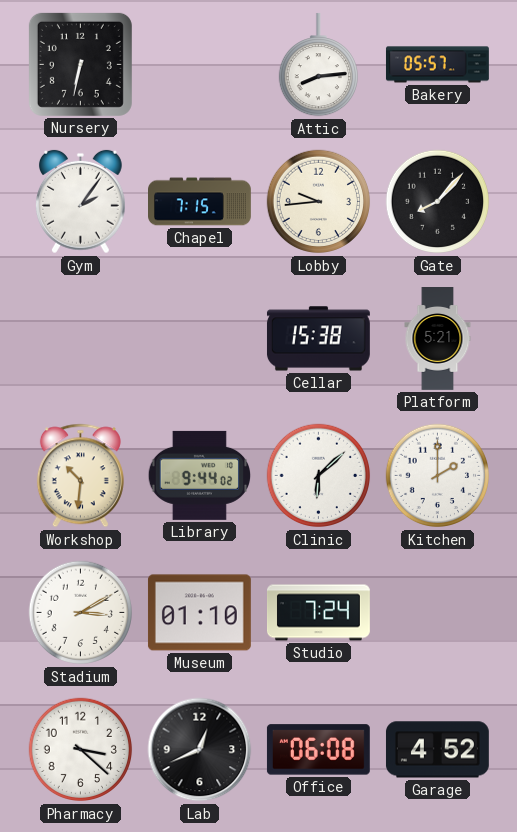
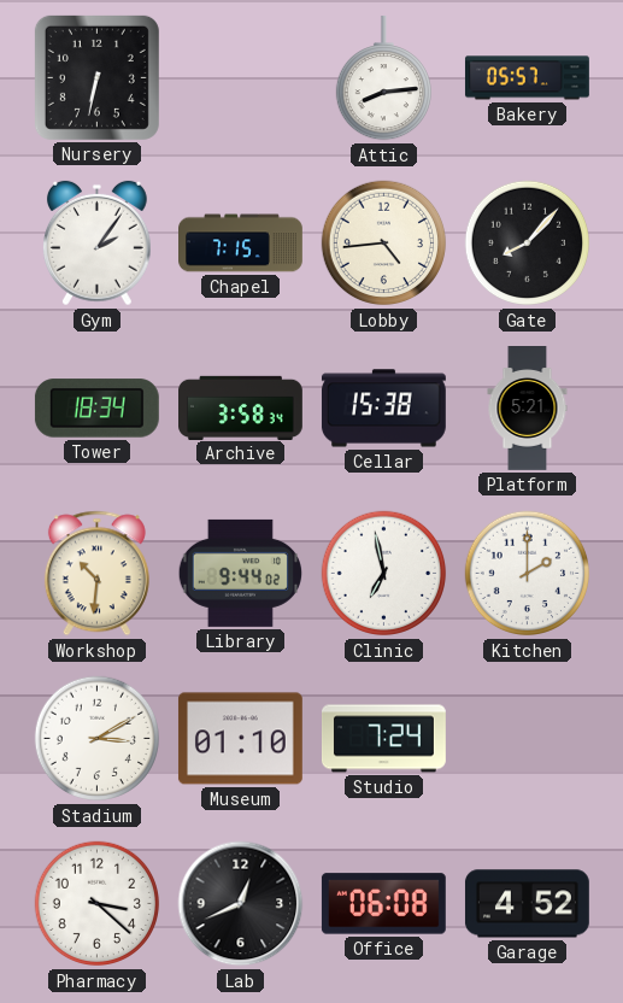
Lobby: 9:44 -> 4:44 (384, 244)
Tower: none -> 18:34 (96, 409)
Archive: none -> 3:58 (241, 407)
Clinic: 6:08 -> 6:58 (384, 574)
